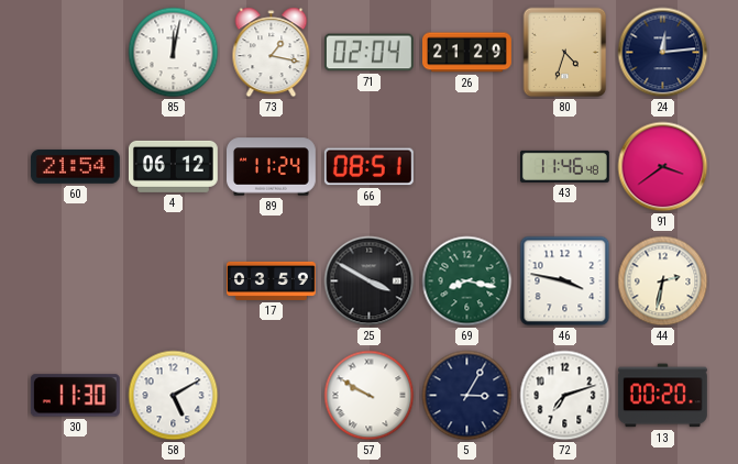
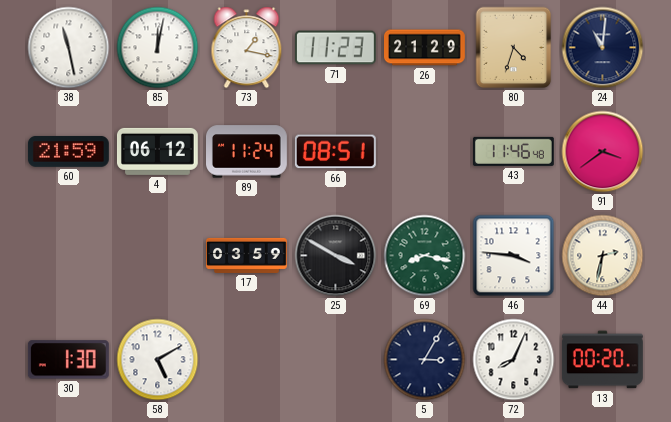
38: none -> 11:28 (69, 48)
71: 02:04 -> 11:23 (335, 48)
24: 12:14 -> 11:01 (603, 48)
60: 21:54 -> 21:59 (68, 152)
46: 3:47 -> 3:46 (514, 256)
30: 11:30 -> 1:30 (68, 360)
57: 9:50 -> none (370, 396)
72: 7:12 -> 8:04 (514, 360)
